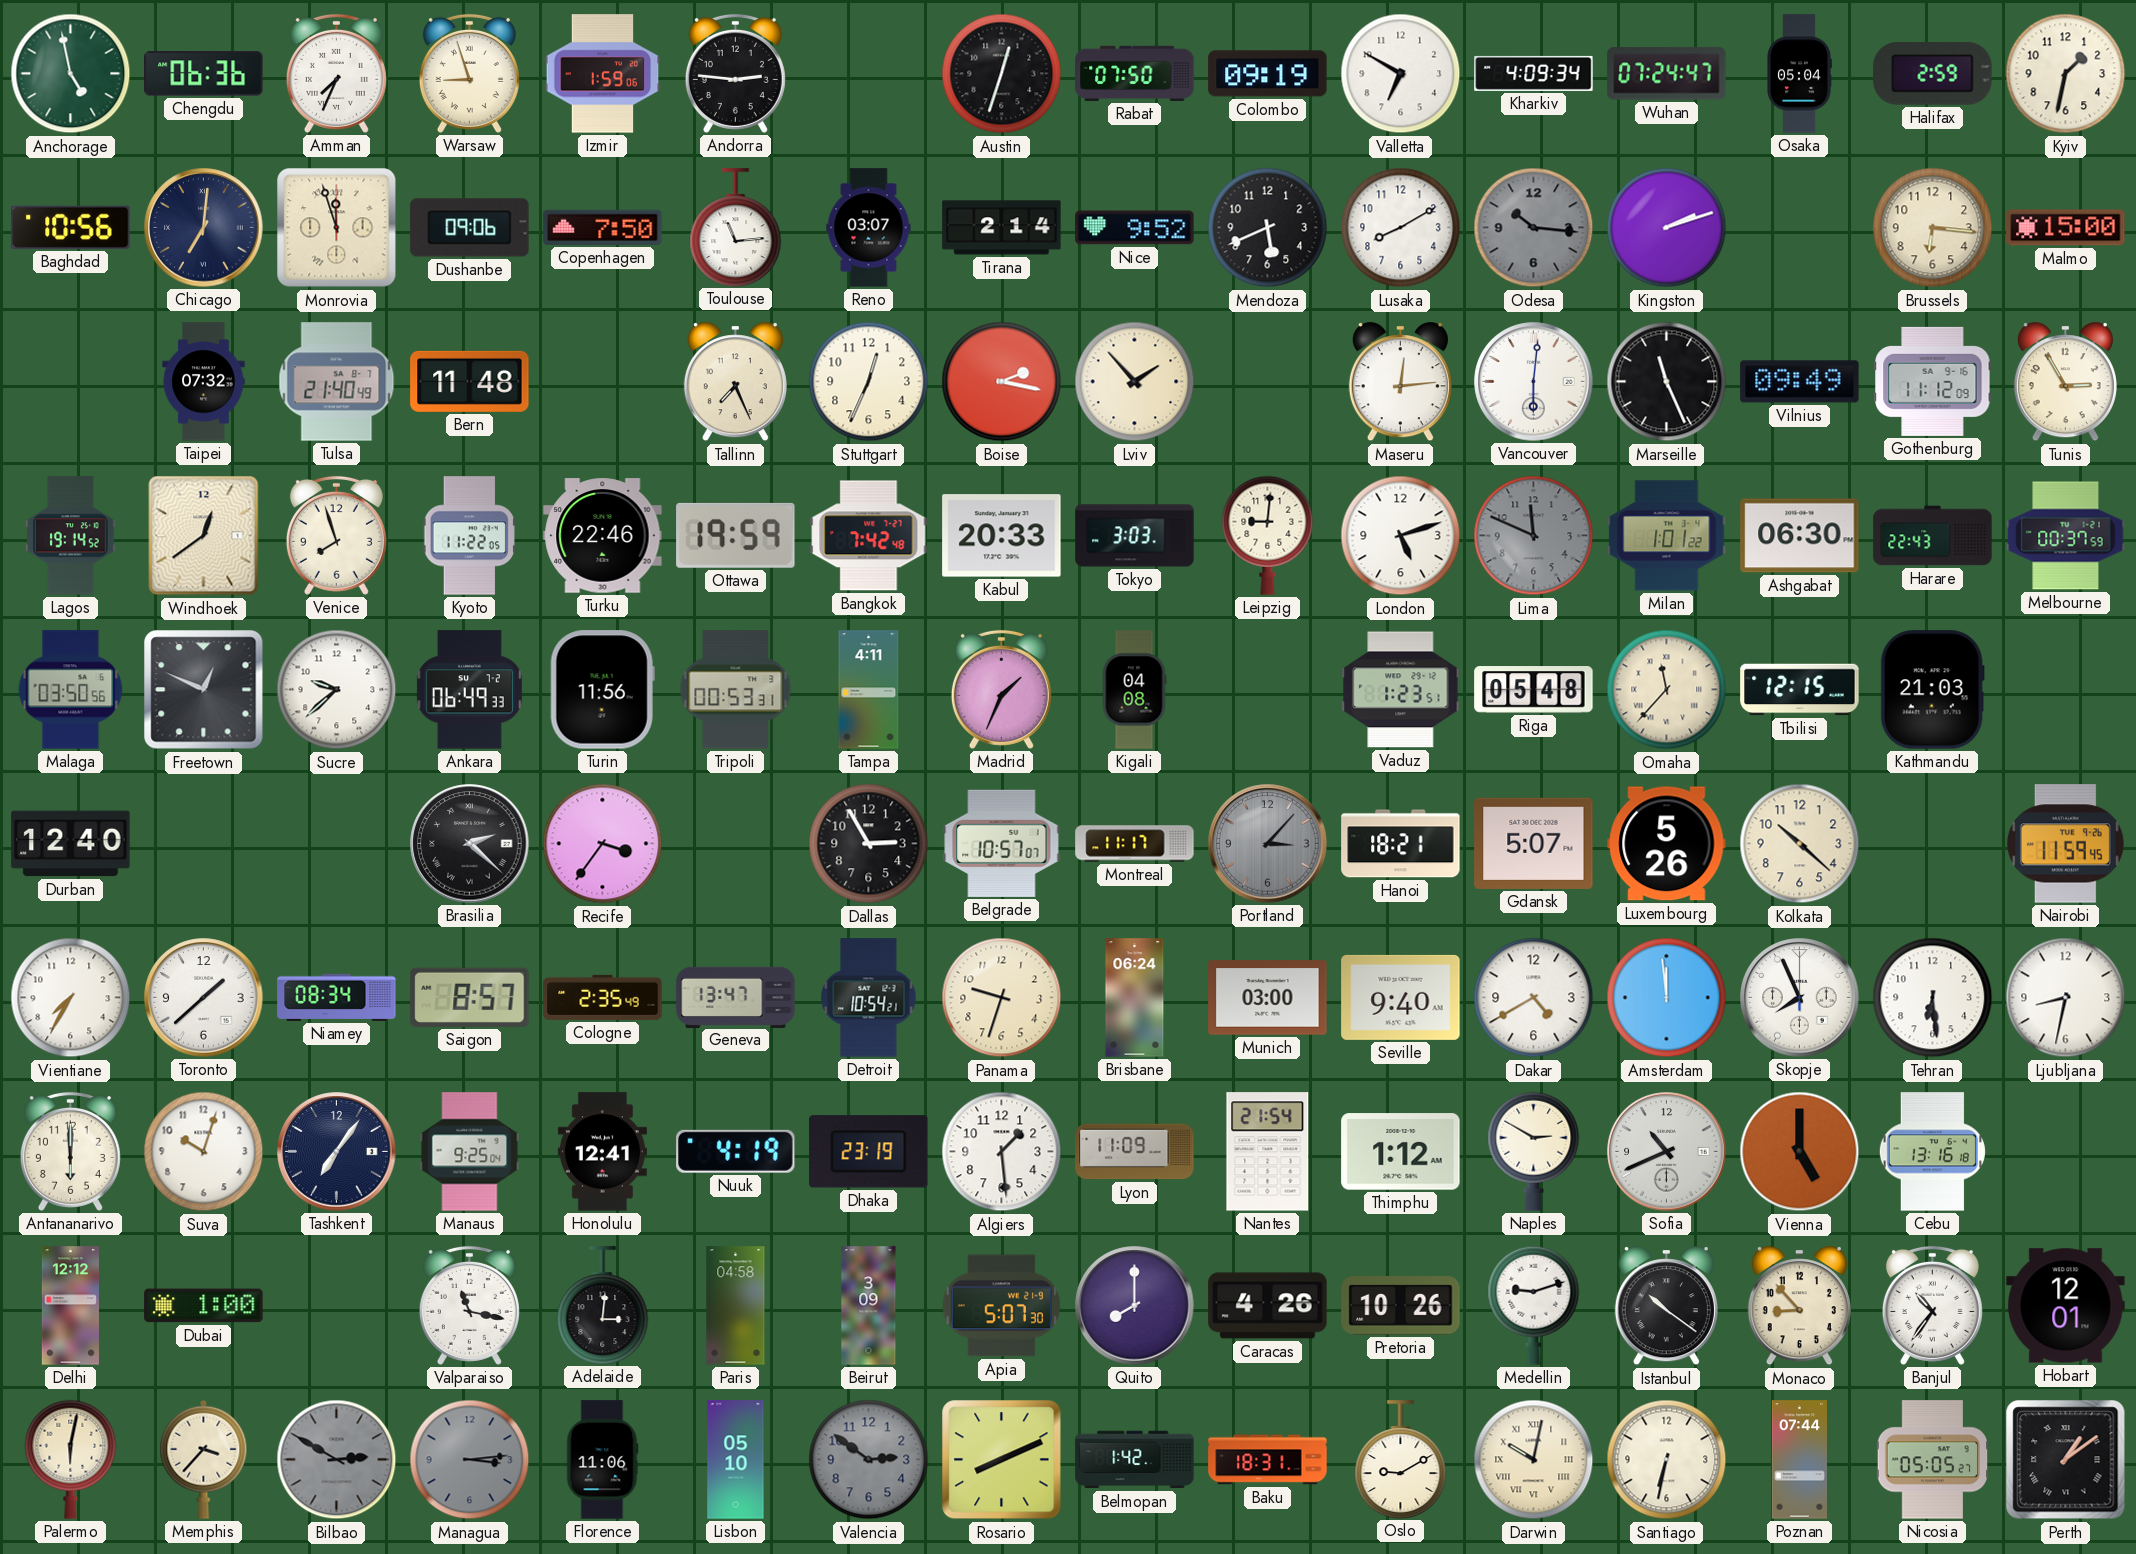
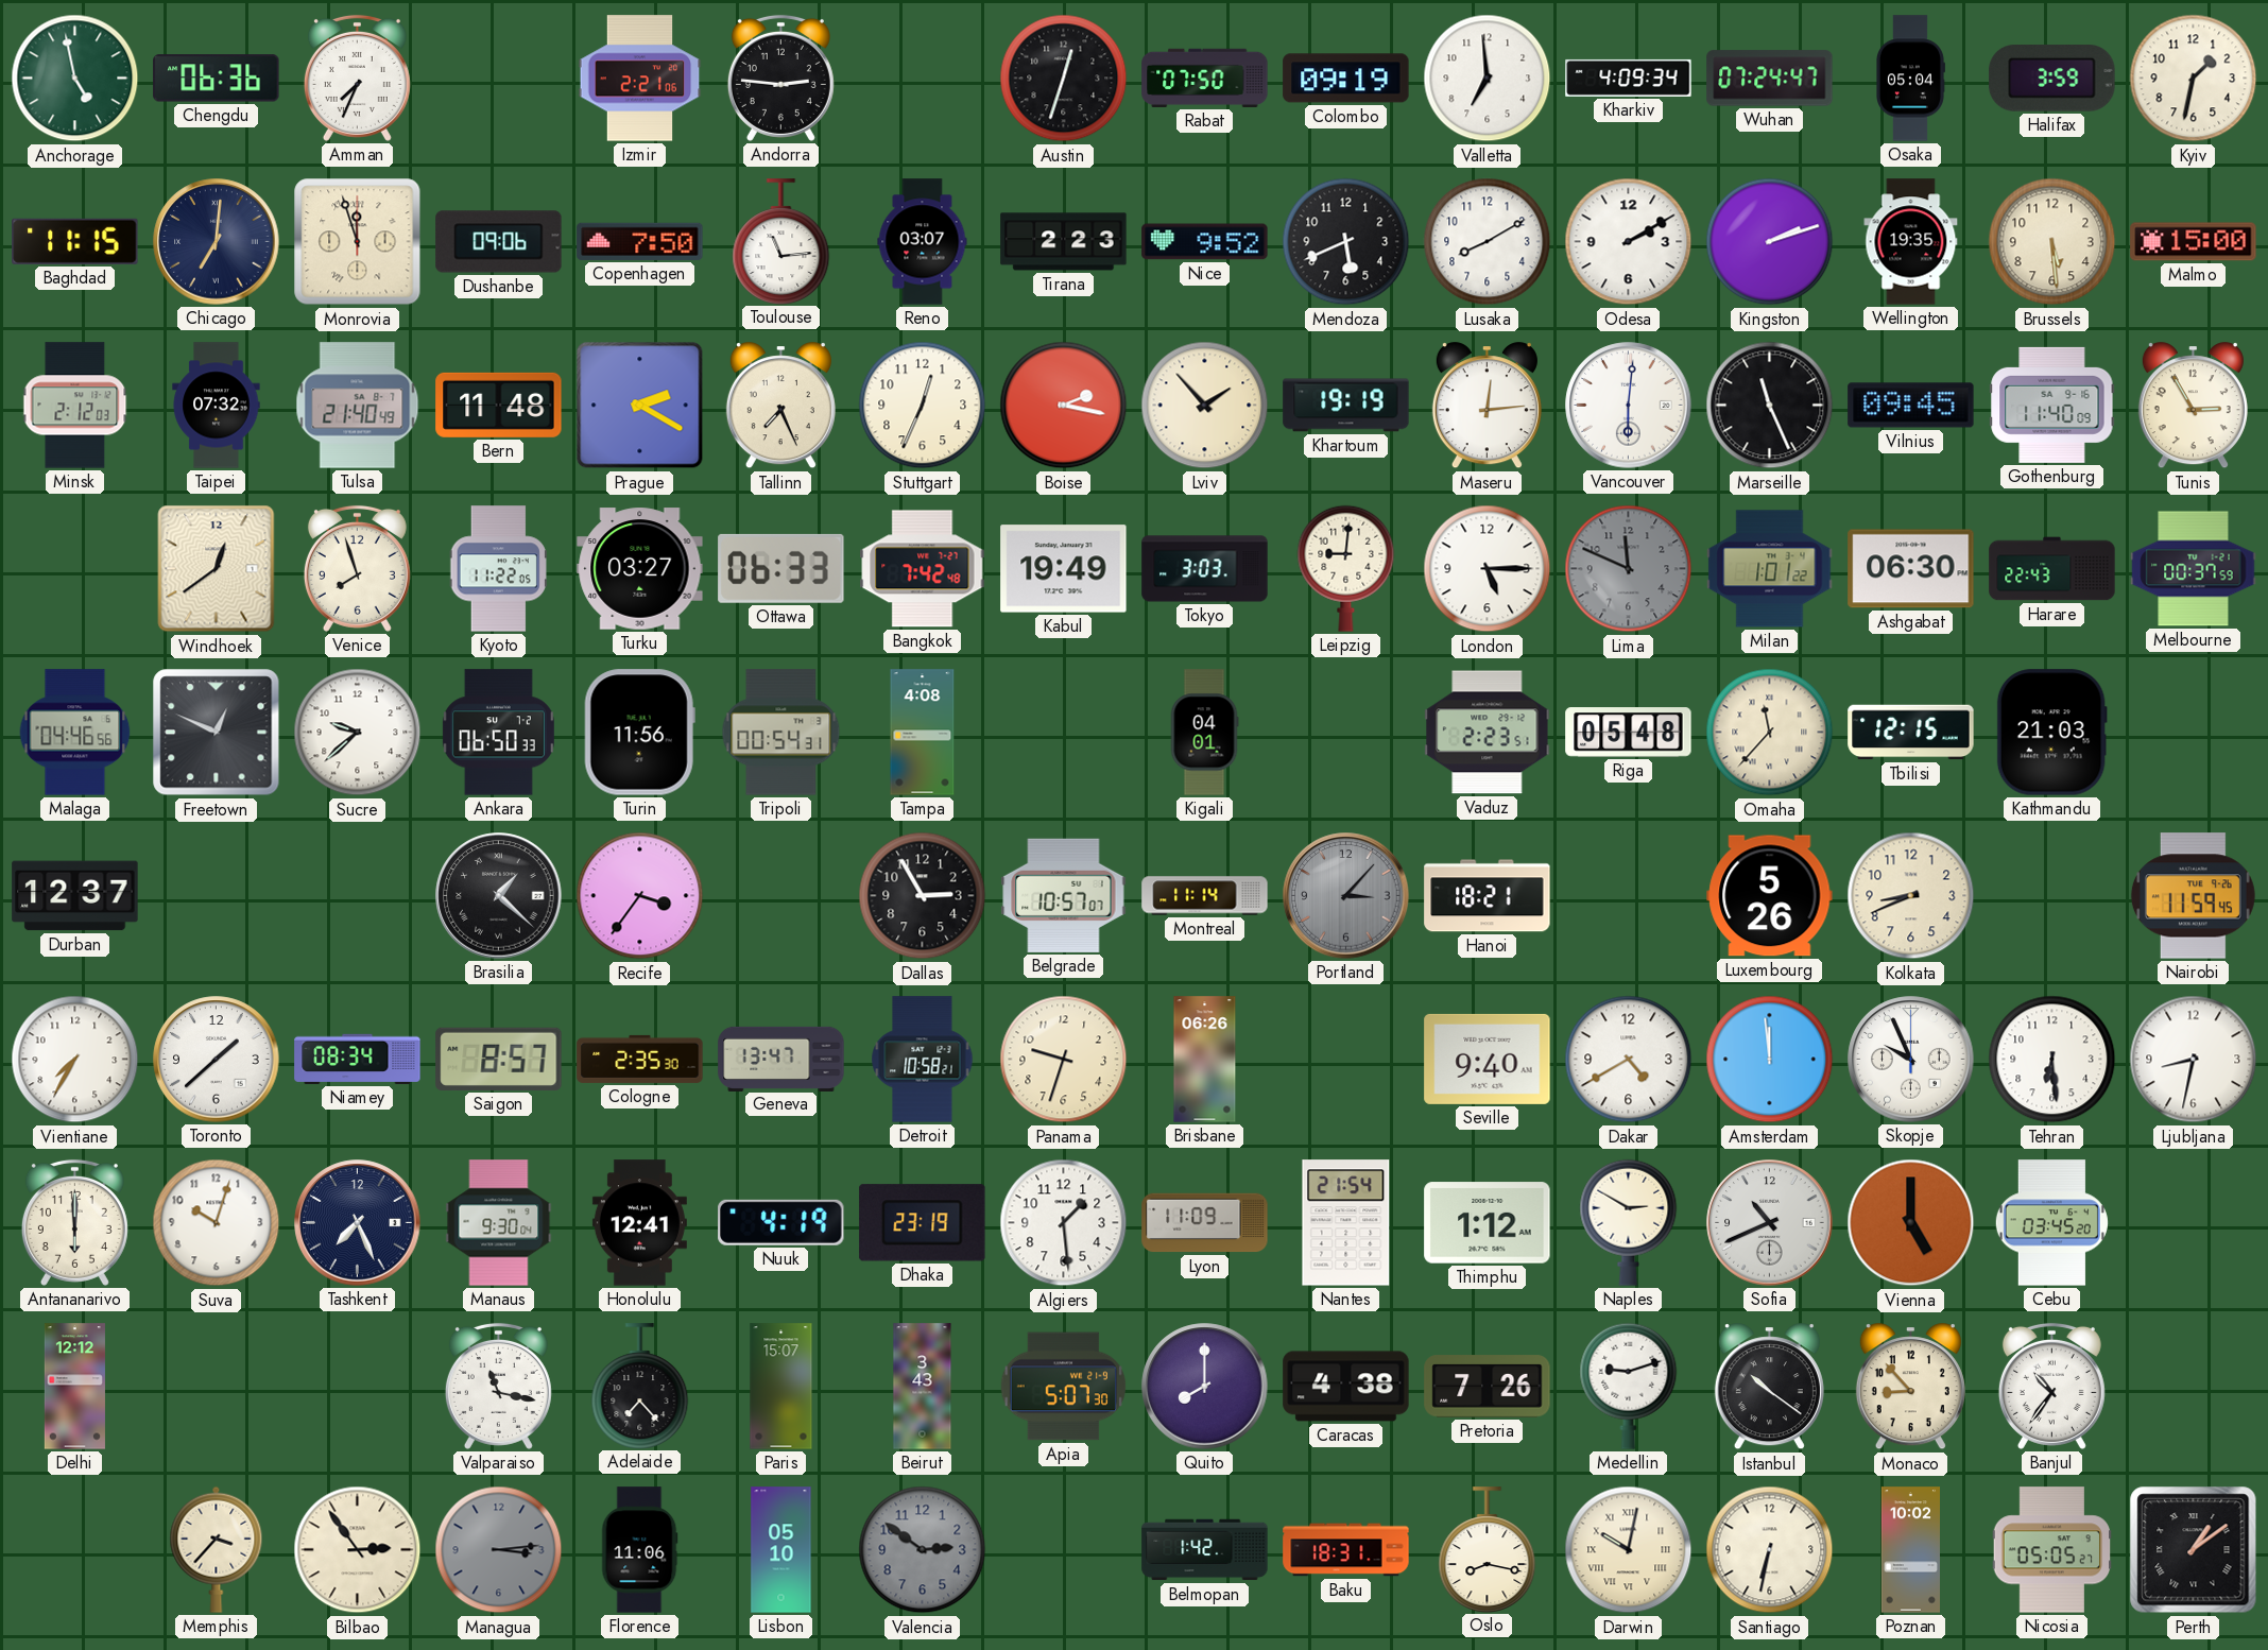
Warsaw: 8:57 -> none (469, 73)
Izmir: 1:59 -> 2:21 (640, 79)
Valletta: 6:50 -> 6:59 (1488, 79)
Halifax: 2:59 -> 3:59 (2052, 79)
Baghdad: 10:56 -> 11:15 (75, 241)
Tirana: 2:14 -> 2:23 (1064, 242)
Odesa: 10:16 -> 2:10 (1629, 242)
Odesa dial: grey -> white (1629, 242)
Wellington: none -> 19:35 (1911, 242)
Brussels: 6:16 -> 5:29 (2052, 242)
Minsk: none -> 2:12 (75, 406)
Prague: none -> 2:20 (640, 406)
Khartoum: none -> 19:19 (1346, 406)
Vilnius: 09:49 -> 09:45 (1911, 406)
Gothenburg: 11:12 -> 11:40 (2052, 405)
Lagos: 19:14 -> none (71, 536)
Turku: 22:46 -> 03:27 (640, 569)
Ottawa: 19:59 -> 06:33 (781, 568)
Kabul: 20:33 -> 19:49 (1064, 569)
London: 5:12 -> 5:15 (1488, 569)
Malaga: 03:50 -> 04:46 (75, 733)
Ankara: 06:49 -> 06:50 (498, 733)
Tripoli: 00:53 -> 00:54 (781, 733)
Tampa: 4:11 -> 4:08 (923, 733)
Madrid: 1:34 -> none (1001, 689)
Kigali: 04:08 -> 04:01 (1204, 733)
Vaduz: 1:23 -> 2:23 (1488, 733)
Durban: 12:40 -> 12:37 (75, 896)
Brasilia: 2:22 -> 1:22 (499, 896)
Montreal: 11:17 -> 11:14 (1205, 896)
Gdansk: 5:07 -> none (1534, 843)
Kolkata: 10:22 -> 8:41 (1911, 896)
Cologne: 2:35:49 -> 2:35:30 (640, 1059)
Detroit: 10:54 -> 10:58 (923, 1060)
Brisbane: 06:24 -> 06:26 (1205, 1060)
Munich: 03:00 -> none (1268, 998)
Skopje: 7:56 -> 9:56 (1911, 1060)
Tashkent: 7:06 -> 7:26 (358, 1223)
Manaus: 9:25 -> 9:30 (499, 1223)
Cebu: 13:16 -> 03:45 (2051, 1223)
Dubai: 1:00 -> none (204, 1306)
Adelaide: 3:01 -> 7:23 (640, 1386)
Paris: 04:58 -> 15:07 (781, 1387)
Beirut: 3:09 -> 3:43 (923, 1387)
Caracas: 4:26 -> 4:38 (1346, 1387)
Pretoria: 10:26 -> 7:26 (1488, 1387)
Hobart: 12:01 -> none (2066, 1306)
Palermo: 6:02 -> none (71, 1459)
Bilbao: 2:50 -> 2:54 (358, 1550)
Bilbao dial: grey -> cream (358, 1550)
Rosario: 8:11 -> none (1002, 1460)
Oslo: 9:10 -> 8:17 (1488, 1549)
Poznan: 07:44 -> 10:02 (1910, 1550)
